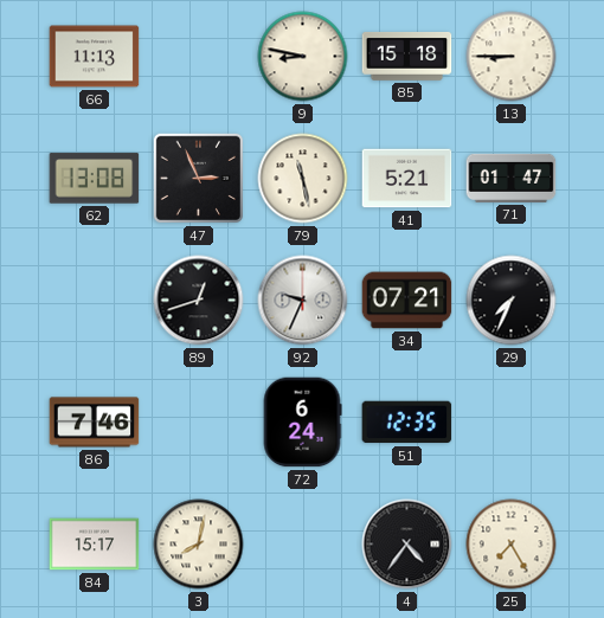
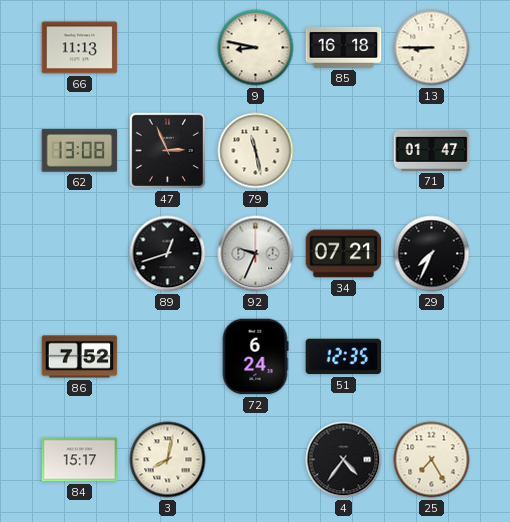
85: 15:18 -> 16:18 (344, 47)
41: 5:21 -> none (407, 179)
86: 7:46 -> 7:52 (80, 357)
